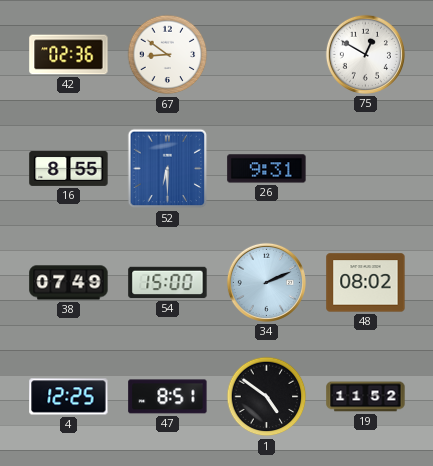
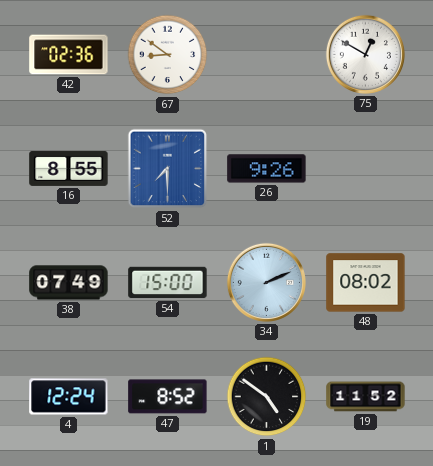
52: 6:30 -> 7:30 (168, 169)
26: 9:31 -> 9:26 (267, 169)
4: 12:25 -> 12:24 (69, 397)
47: 8:51 -> 8:52 (168, 397)
